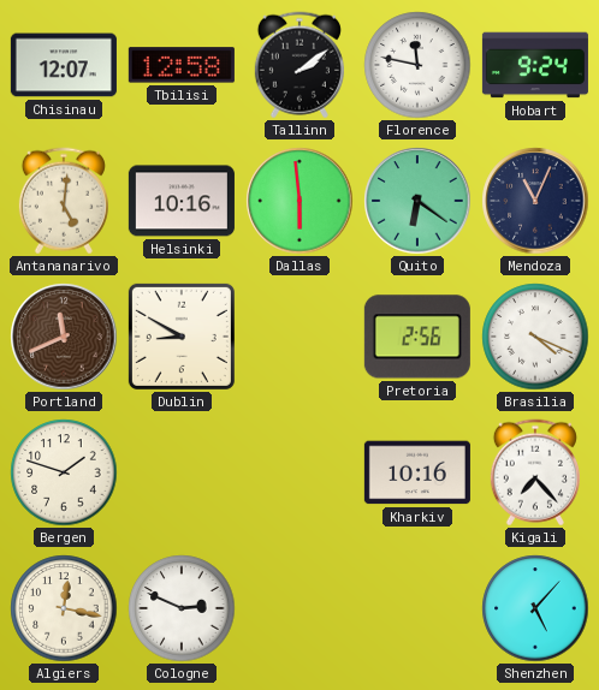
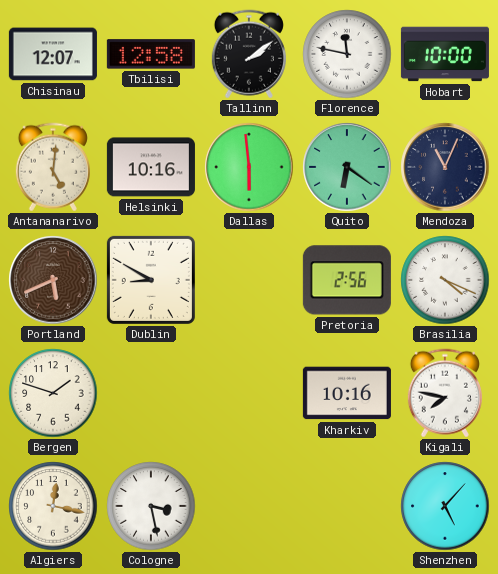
Hobart: 9:24 -> 10:00 (445, 54)
Portland: 11:41 -> 5:41 (53, 280)
Kigali: 7:23 -> 7:47 (445, 393)
Cologne: 2:49 -> 3:28 (151, 506)
